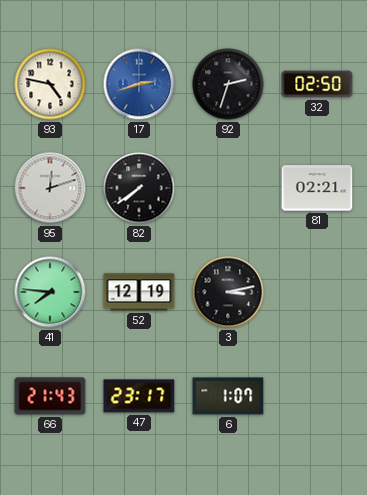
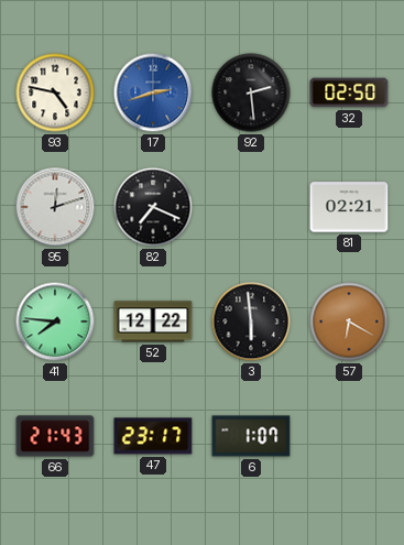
92: 2:33 -> 2:29 (251, 92)
82: 7:39 -> 7:19 (153, 207)
52: 12:19 -> 12:22 (153, 321)
3: 3:13 -> 5:59 (251, 321)
57: none -> 6:20 (349, 321)
